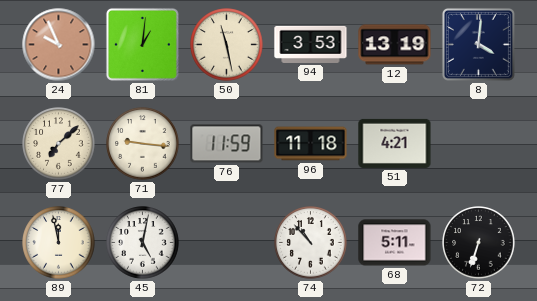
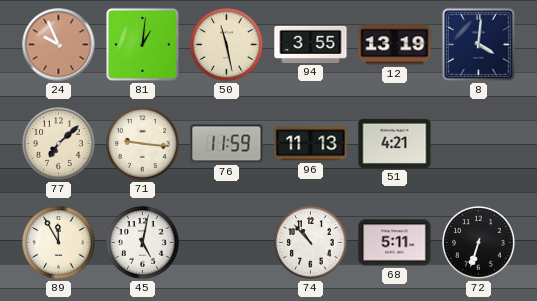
94: 3:53 -> 3:55 (311, 44)
96: 11:18 -> 11:13 (311, 144)
89: 11:58 -> 11:55 (59, 243)
